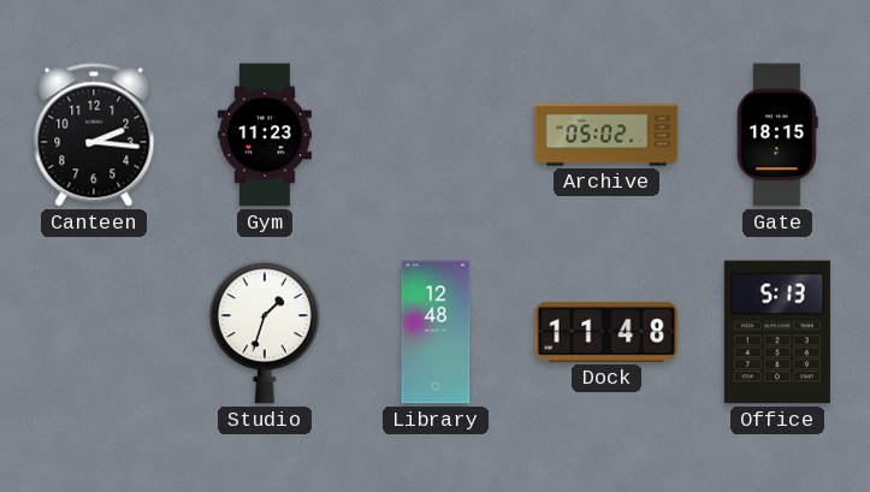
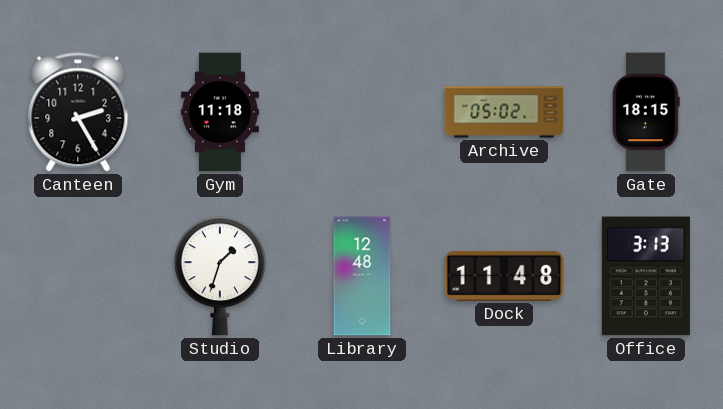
Canteen: 2:16 -> 2:25 (78, 112)
Gym: 11:23 -> 11:18 (220, 112)
Office: 5:13 -> 3:13 (646, 276)
